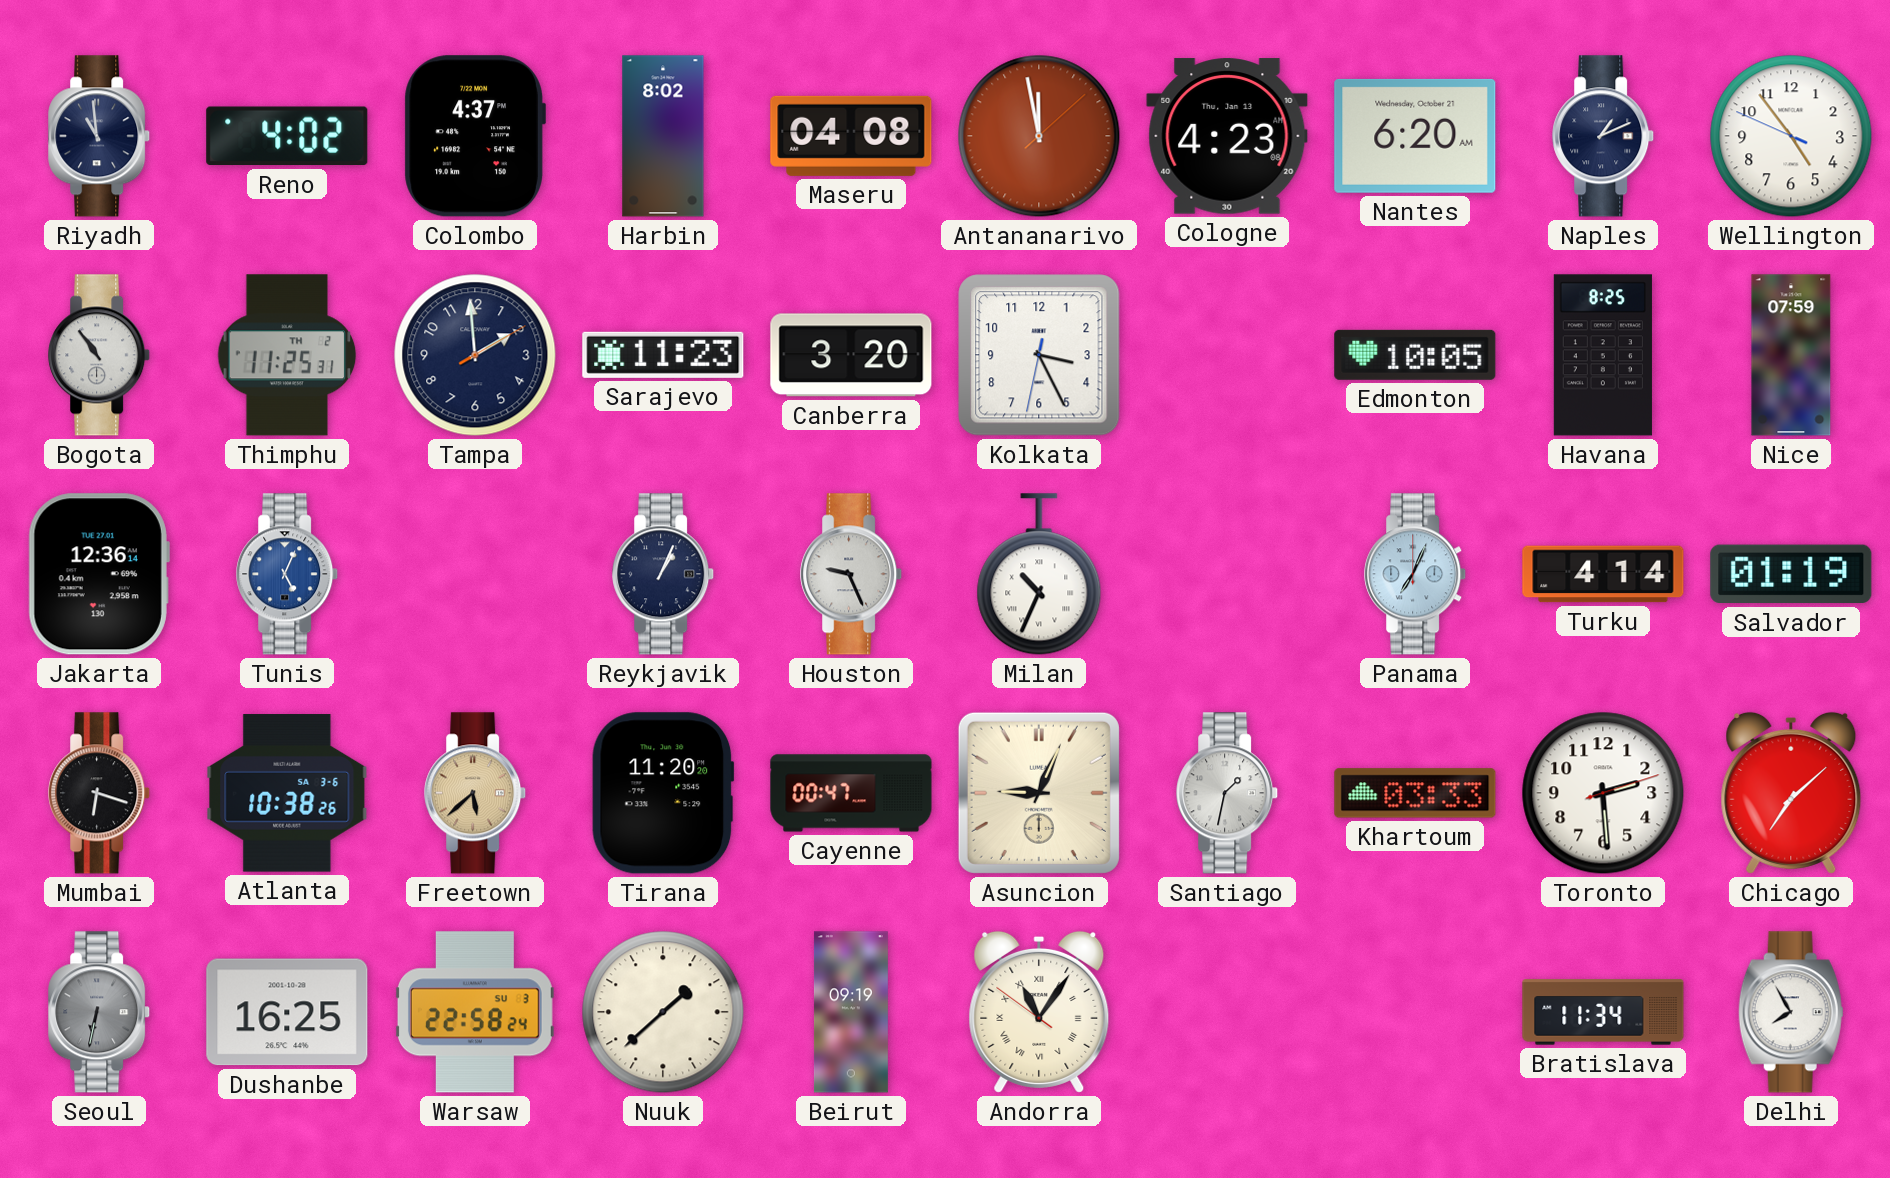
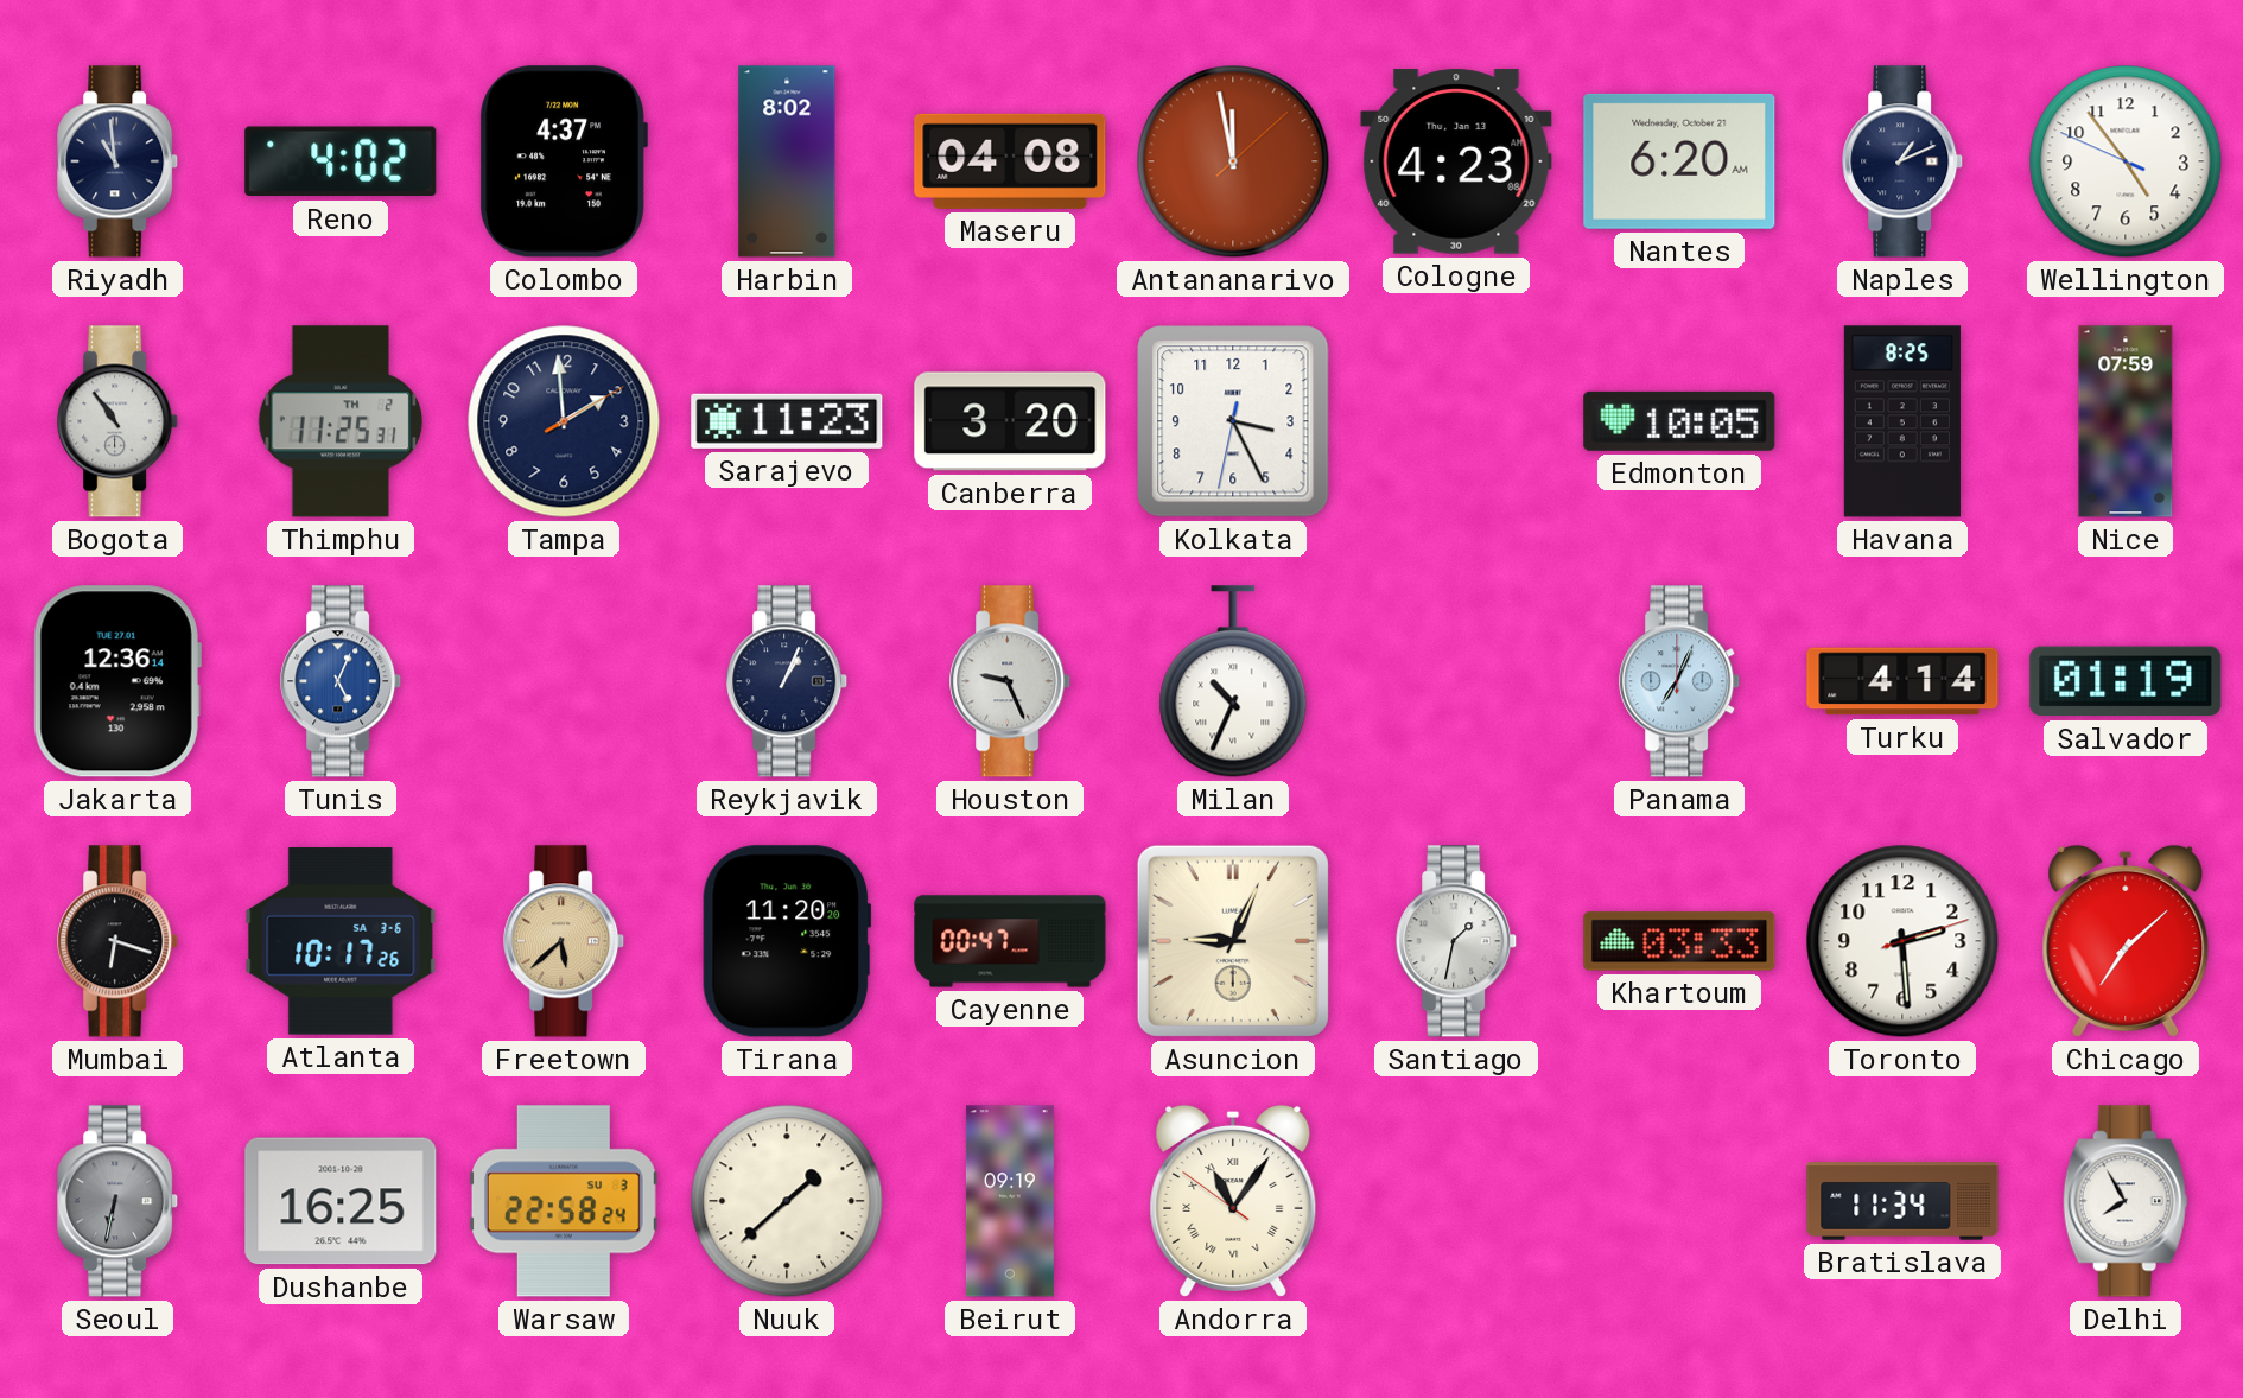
Atlanta: 10:38 -> 10:17 (341, 941)
